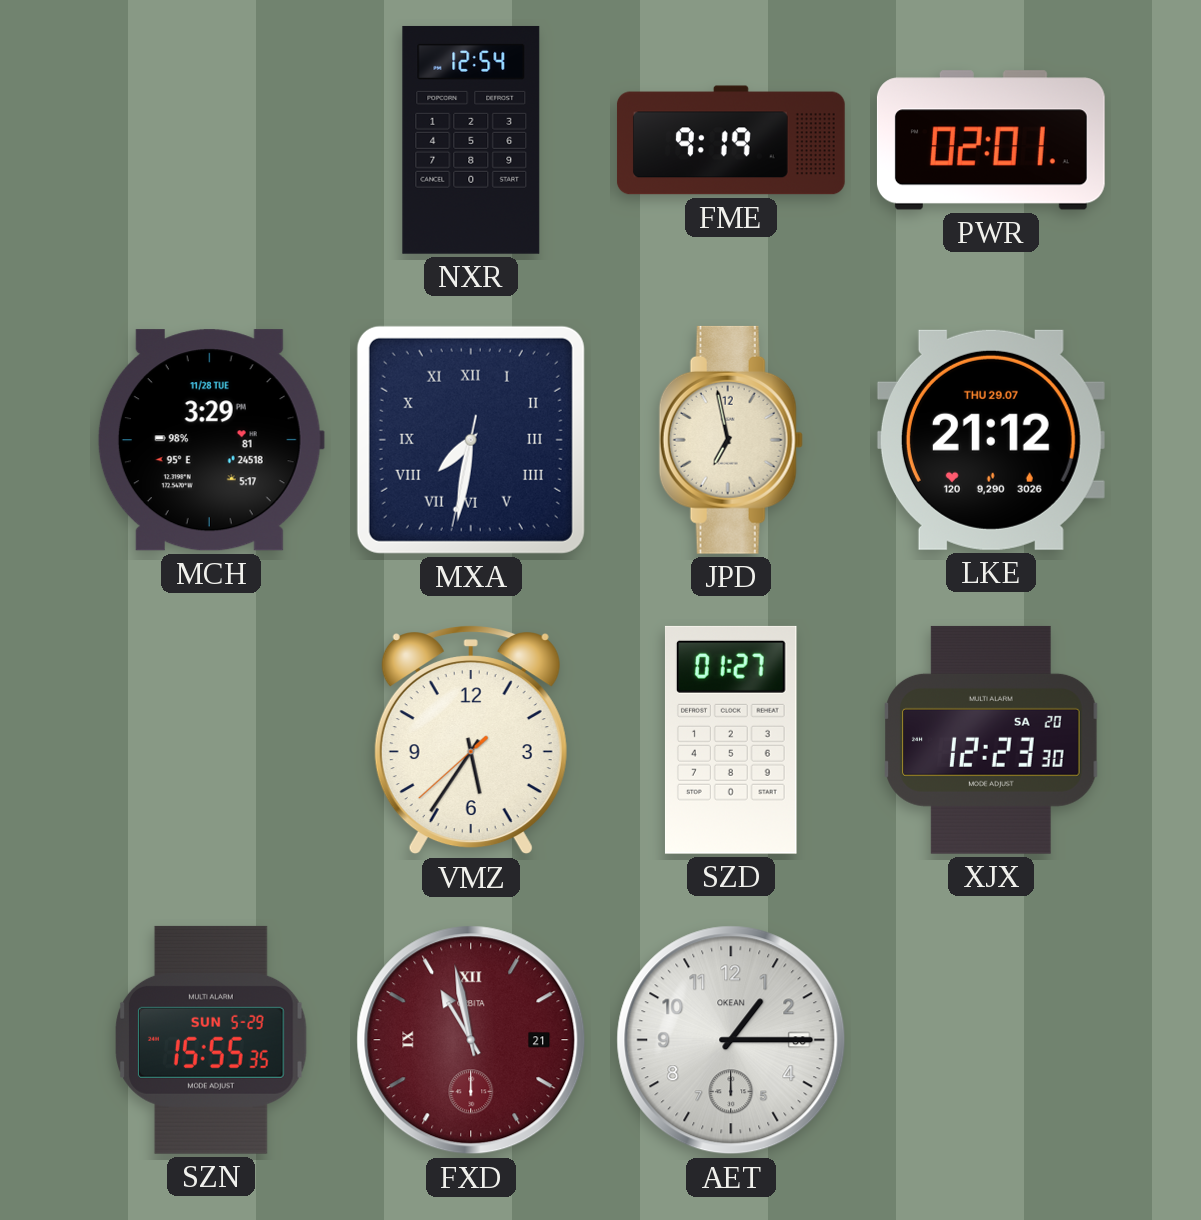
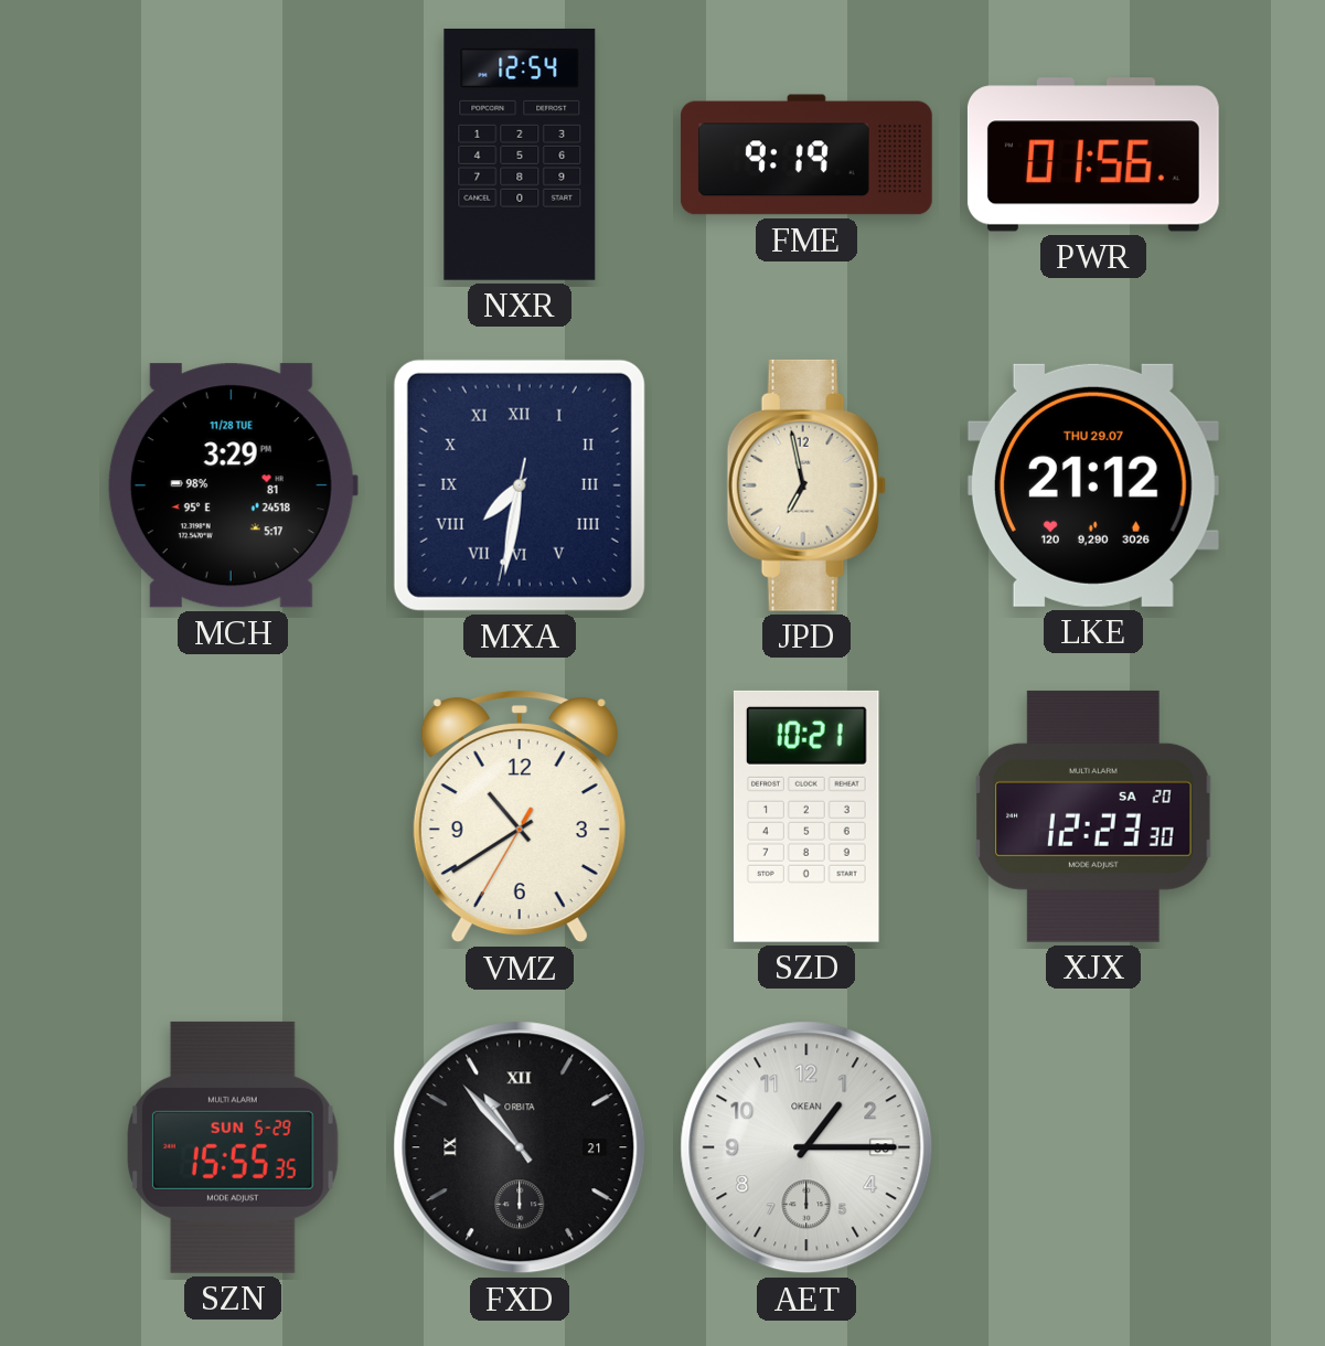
PWR: 02:01 -> 01:56 (1093, 154)
VMZ: 5:35 -> 10:39 (520, 816)
SZD: 01:27 -> 10:21 (806, 816)
FXD: 10:58 -> 10:53 (520, 1147)
FXD dial: burgundy -> black (520, 1147)
